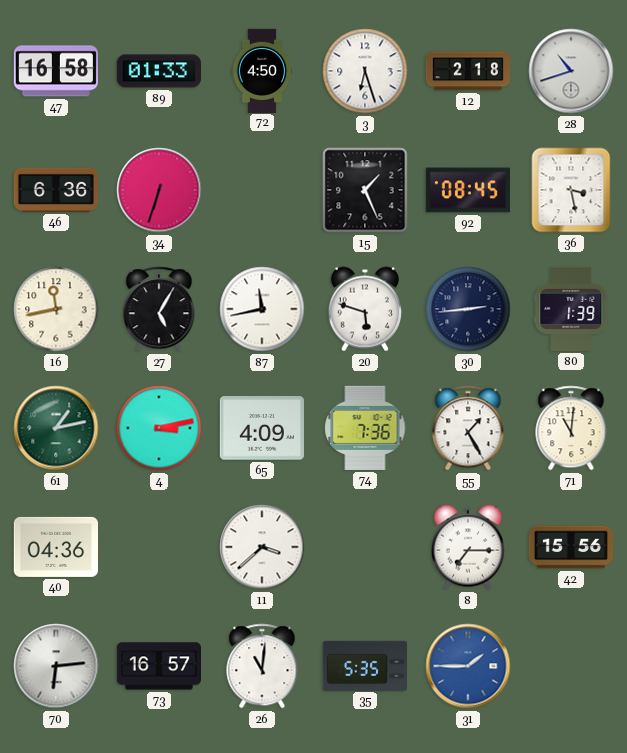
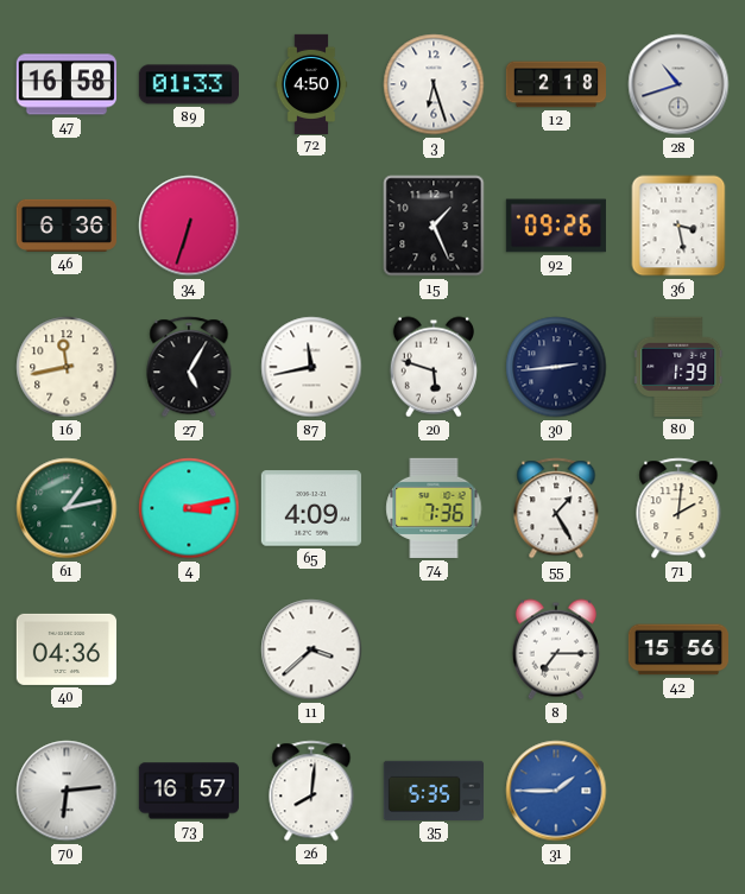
92: 08:45 -> 09:26 (556, 226)
71: 11:01 -> 2:01 (678, 508)
26: 11:01 -> 8:01 (311, 791)
